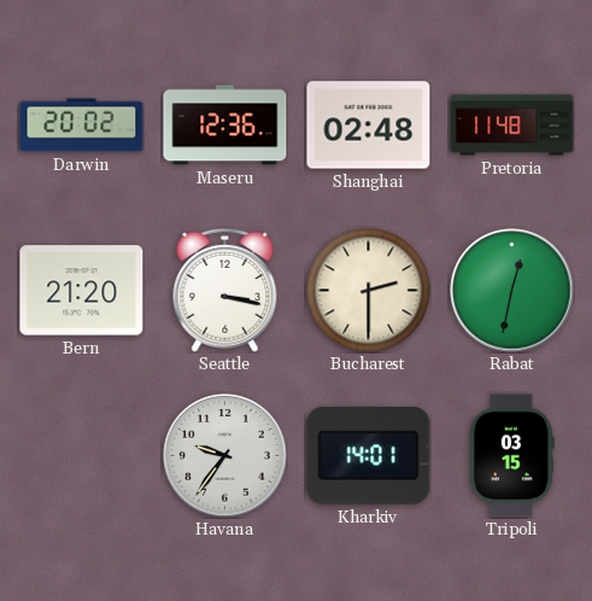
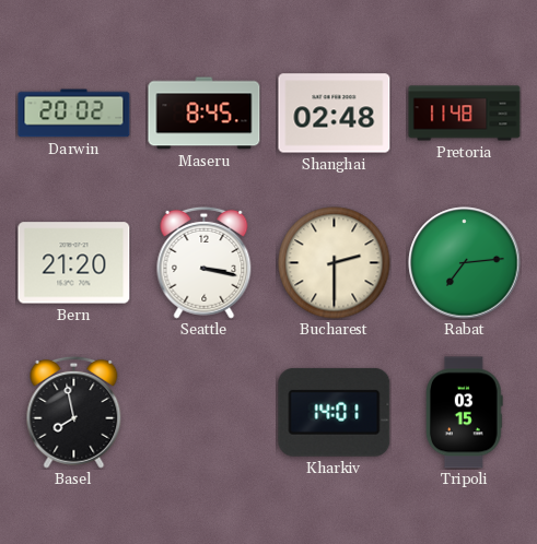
Maseru: 12:36 -> 8:45 (205, 114)
Rabat: 12:32 -> 7:14 (465, 263)
Basel: none -> 7:58 (74, 412)
Havana: 9:36 -> none (225, 456)
